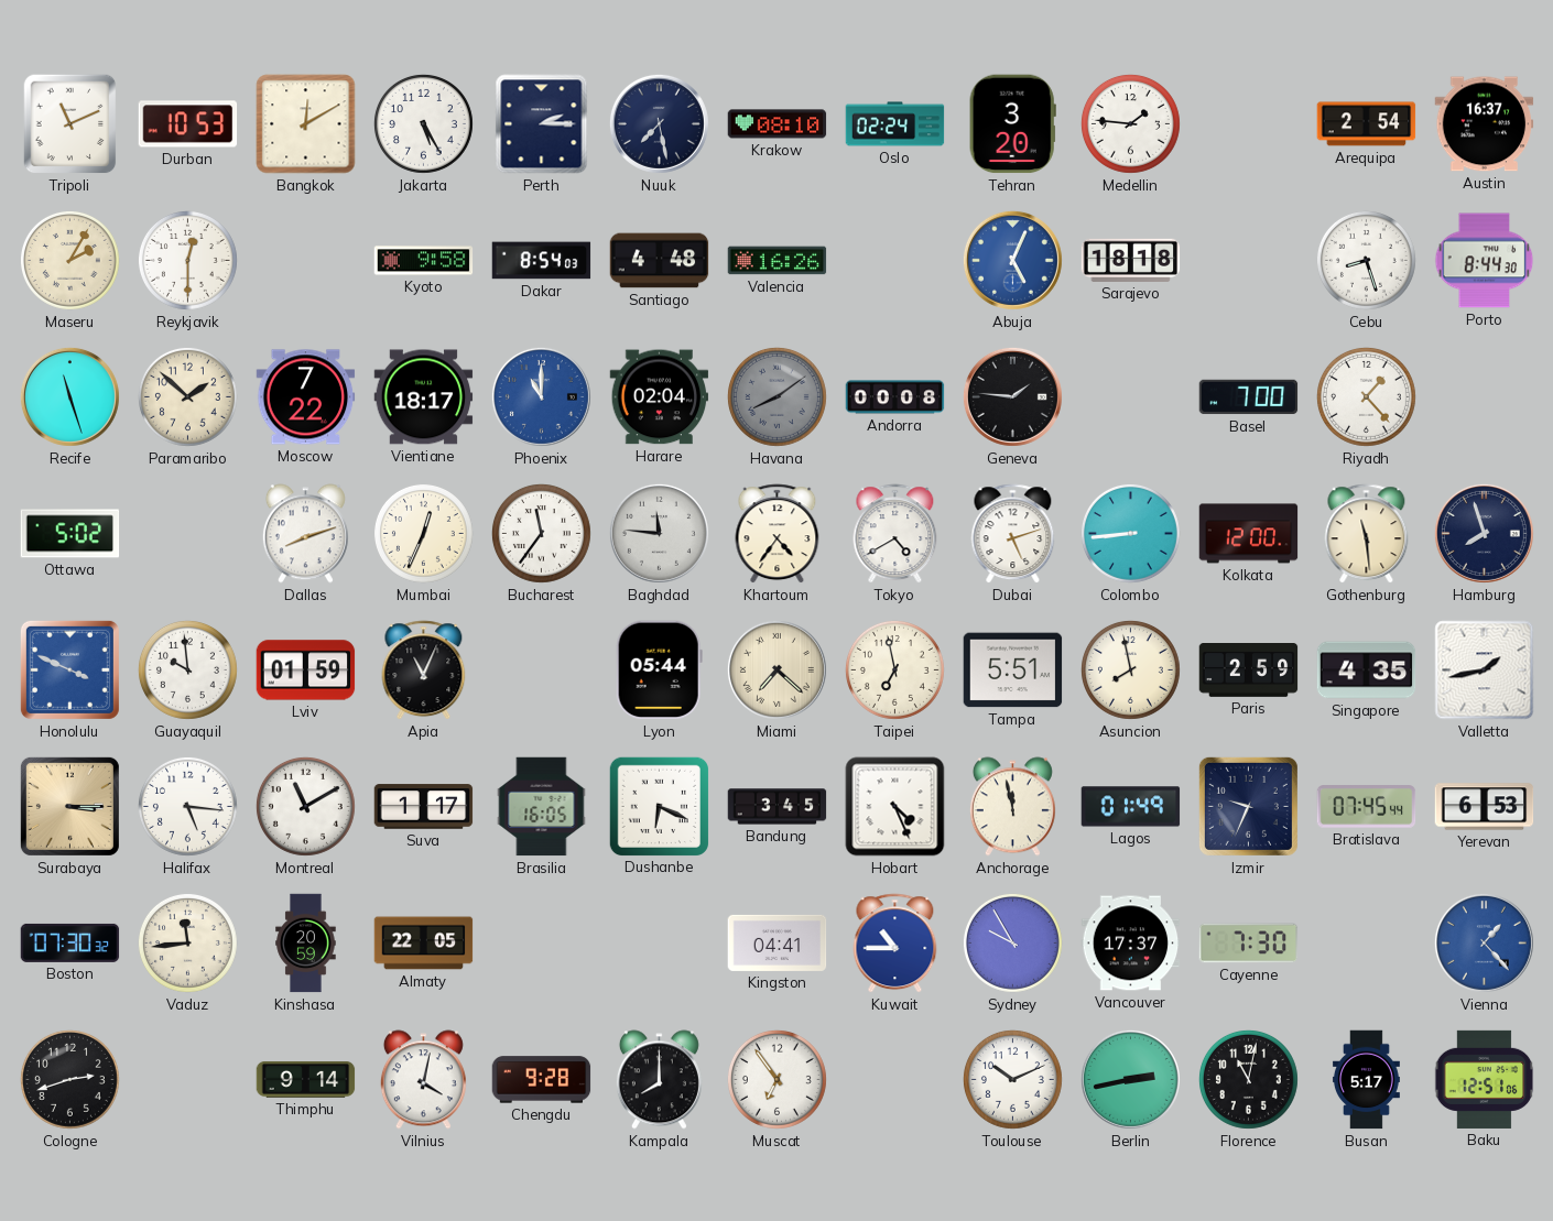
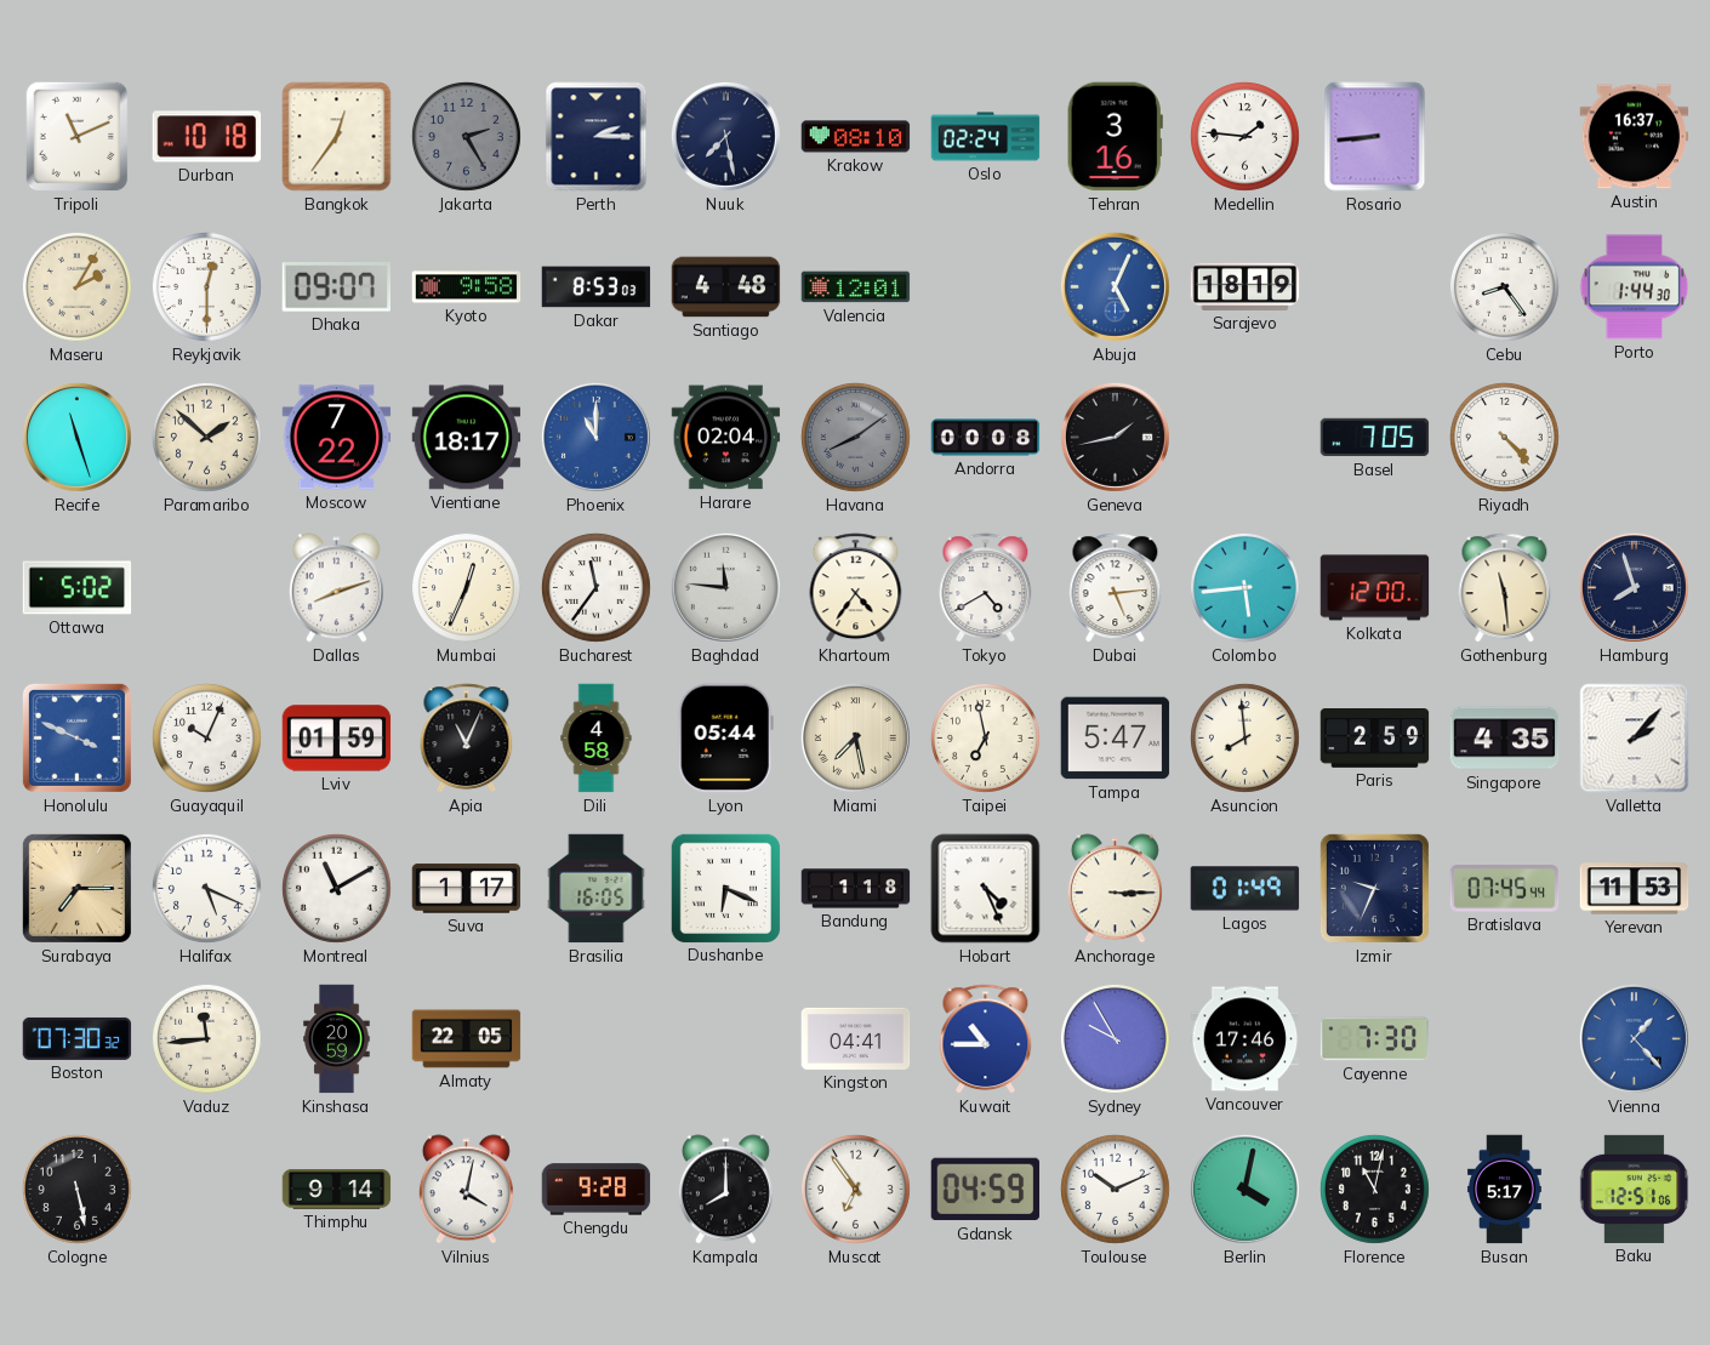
Durban: 10:53 -> 10:18 (207, 137)
Bangkok: 12:10 -> 12:36 (337, 137)
Jakarta: 5:25 -> 2:25 (466, 136)
Jakarta dial: white -> grey (466, 136)
Tehran: 3:20 -> 3:16 (1115, 137)
Rosario: none -> 8:44 (1375, 137)
Arequipa: 2:54 -> none (1367, 124)
Dhaka: none -> 09:07 (336, 287)
Dakar: 8:54 -> 8:53 (597, 287)
Valencia: 16:26 -> 12:01 (856, 287)
Sarajevo: 18:18 -> 18:19 (1246, 286)
Cebu: 8:27 -> 8:24 (1504, 286)
Porto: 8:44 -> 1:44 (1635, 287)
Geneva: 1:46 -> 1:43 (1115, 437)
Basel: 7:00 -> 7:05 (1375, 438)
Riyadh: 1:23 -> 4:23 (1504, 437)
Dubai: 5:12 -> 5:14 (1116, 588)
Colombo: 8:44 -> 5:44 (1244, 587)
Guayaquil: 9:59 -> 10:04 (206, 737)
Dili: none -> 4:58 (597, 739)
Miami: 7:22 -> 7:28 (855, 737)
Tampa: 5:51 -> 5:47 (1116, 739)
Asuncion: 7:58 -> 7:59 (1244, 737)
Valletta: 1:43 -> 2:07 (1635, 739)
Surabaya: 3:15 -> 7:15 (76, 888)
Halifax: 5:16 -> 5:19 (206, 888)
Bandung: 3:45 -> 1:18 (856, 889)
Anchorage: 11:58 -> 3:15 (1115, 889)
Yerevan: 6:53 -> 11:53 (1635, 889)
Vancouver: 17:37 -> 17:46 (1246, 1039)
Cologne: 2:42 -> 5:28 (76, 1189)
Gdansk: none -> 04:59 (986, 1190)
Berlin: 2:43 -> 4:02 (1244, 1189)
